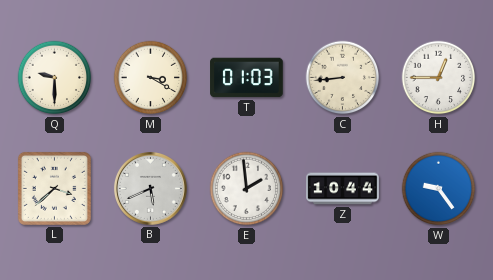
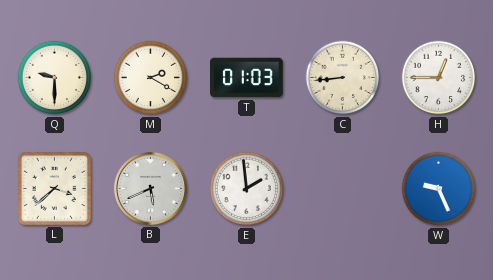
M: 3:20 -> 2:20 (151, 78)
Z: 10:44 -> none (343, 189)
W: 9:24 -> 9:26 (439, 189)
